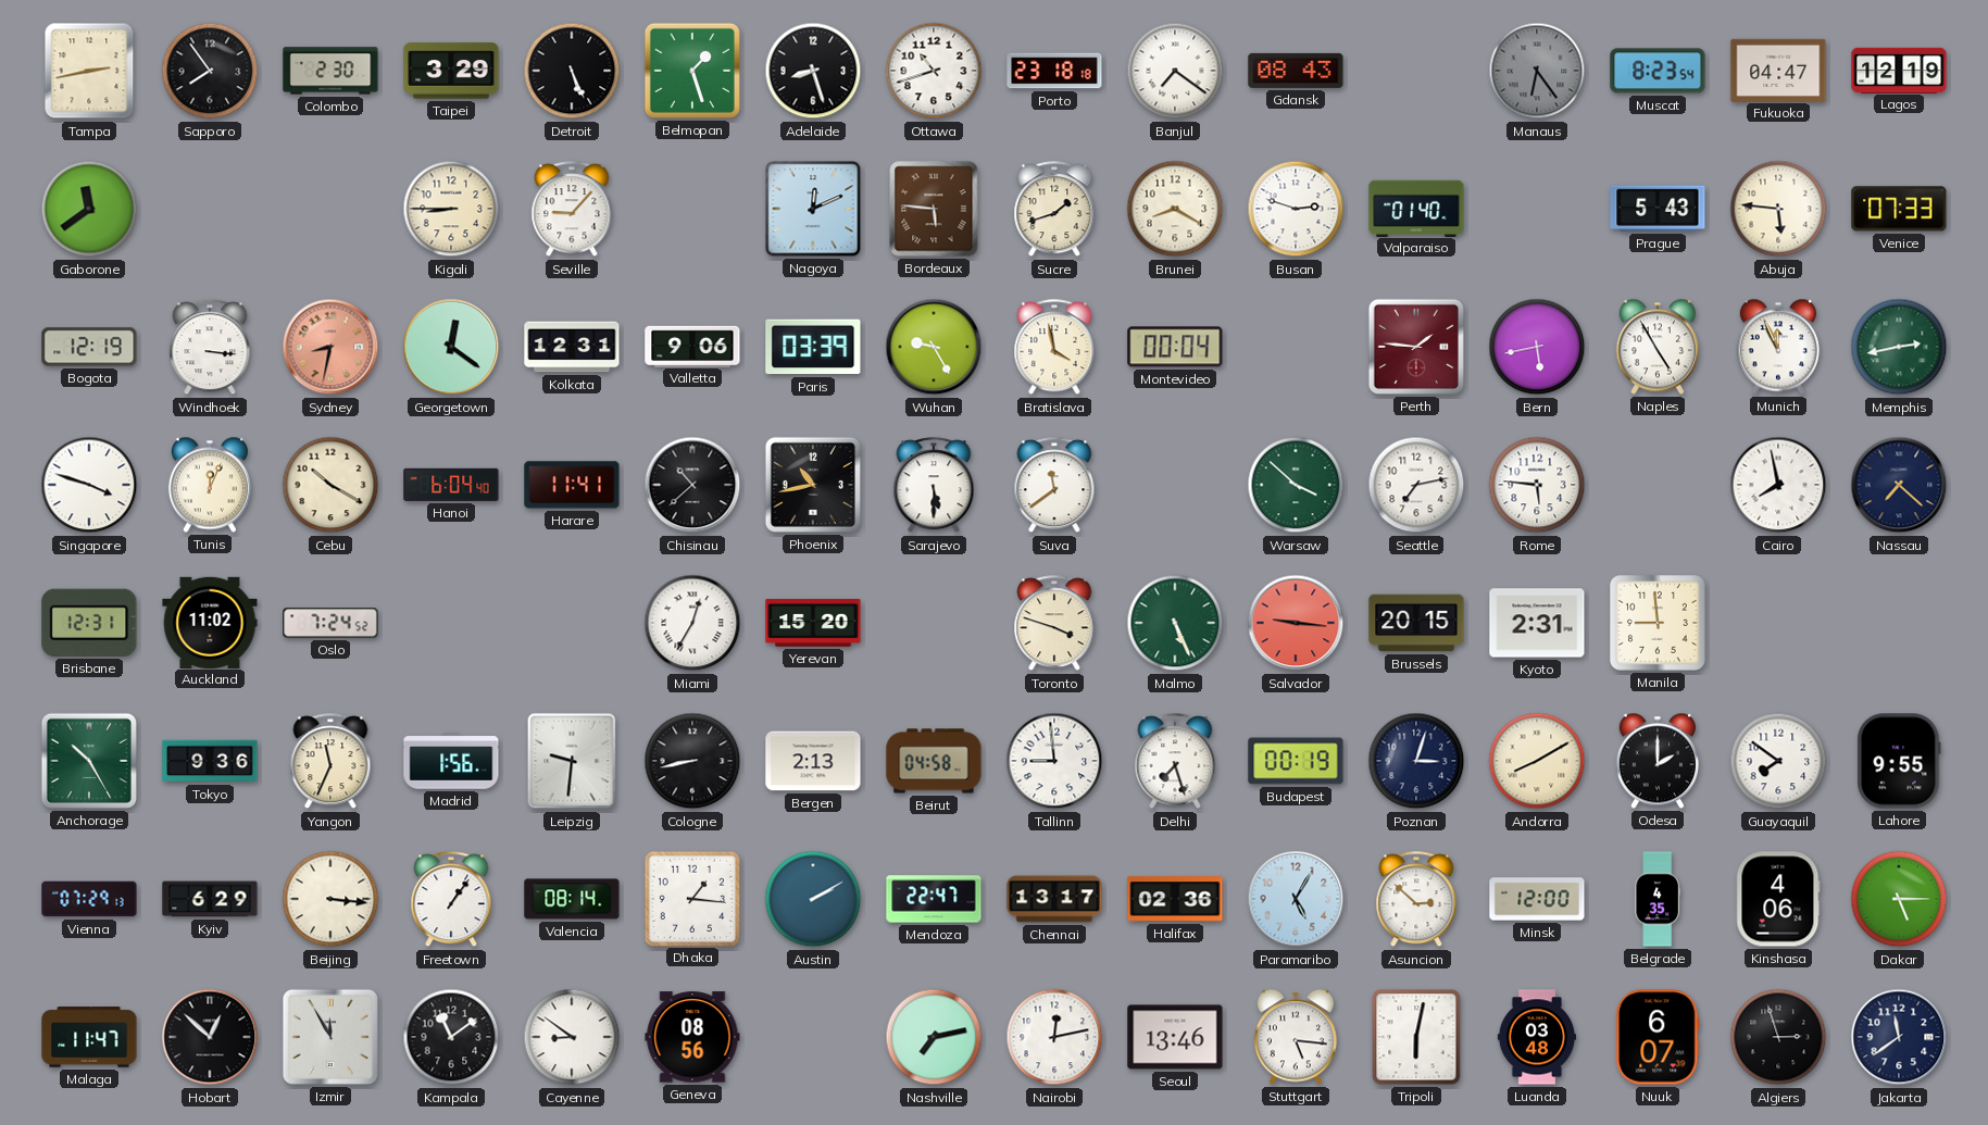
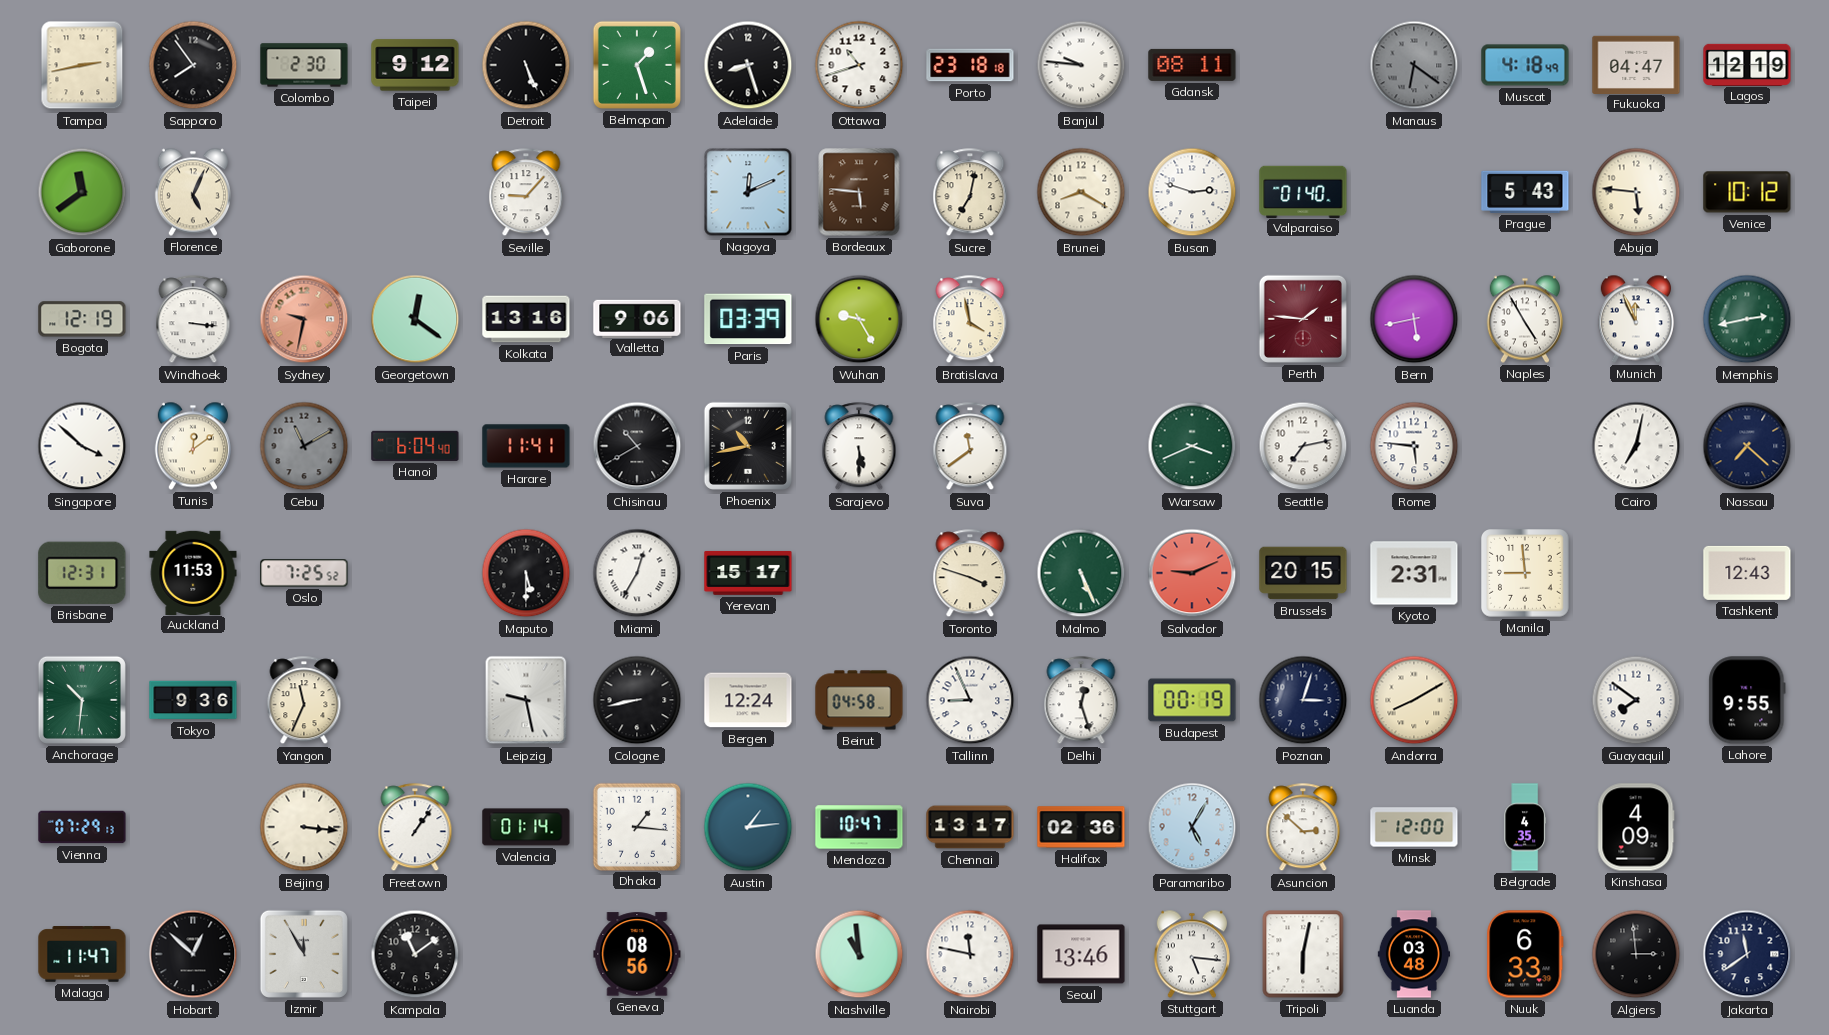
Taipei: 3:29 -> 9:12 (415, 65)
Banjul: 7:21 -> 9:46 (1081, 65)
Gdansk: 08:43 -> 08:11 (1192, 65)
Manaus: 6:24 -> 6:21 (1414, 65)
Muscat: 8:23 -> 4:18 (1525, 65)
Florence: none -> 5:04 (193, 192)
Kigali: 8:45 -> none (451, 209)
Sucre: 1:42 -> 7:02 (970, 193)
Venice: 07:33 -> 10:12 (1747, 192)
Sydney: 8:32 -> 9:32 (304, 319)
Kolkata: 12:31 -> 13:16 (526, 319)
Montevideo: 00:04 -> none (1175, 347)
Singapore: 3:48 -> 3:52 (82, 446)
Tunis: 12:04 -> 12:09 (193, 446)
Cebu: 10:20 -> 11:10 (304, 446)
Cebu dial: cream -> grey (304, 446)
Chisinau: 10:38 -> 10:40 (637, 446)
Warsaw: 3:52 -> 3:41 (1192, 446)
Cairo: 7:58 -> 7:02 (1636, 446)
Auckland: 11:02 -> 11:53 (193, 572)
Oslo: 7:24 -> 7:25 (304, 573)
Maputo: none -> 5:30 (526, 573)
Yerevan: 15:20 -> 15:17 (748, 573)
Salvador: 9:16 -> 9:11 (1192, 573)
Tashkent: none -> 12:43 (1747, 573)
Anchorage: 10:25 -> 10:31 (82, 700)
Madrid: 1:56 -> none (451, 761)
Leipzig: 9:31 -> 9:28 (526, 700)
Bergen: 2:13 -> 12:24 (748, 700)
Tallinn: 8:59 -> 8:56 (970, 700)
Delhi: 7:27 -> 12:27 (1081, 701)
Odesa: 2:00 -> none (1658, 761)
Kyiv: 6:29 -> none (210, 899)
Valencia: 08:14 -> 01:14 (526, 827)
Austin: 2:10 -> 1:14 (748, 827)
Mendoza: 22:47 -> 10:47 (859, 827)
Kinshasa: 4:06 -> 4:09 (1636, 827)
Dakar: 5:15 -> none (1899, 899)
Cayenne: 8:51 -> none (572, 1037)
Nashville: 7:13 -> 10:59 (859, 954)
Nairobi: 12:13 -> 11:47 (970, 954)
Nuuk: 6:07 -> 6:33 (1525, 954)
Algiers: 2:57 -> 2:59 (1636, 954)
